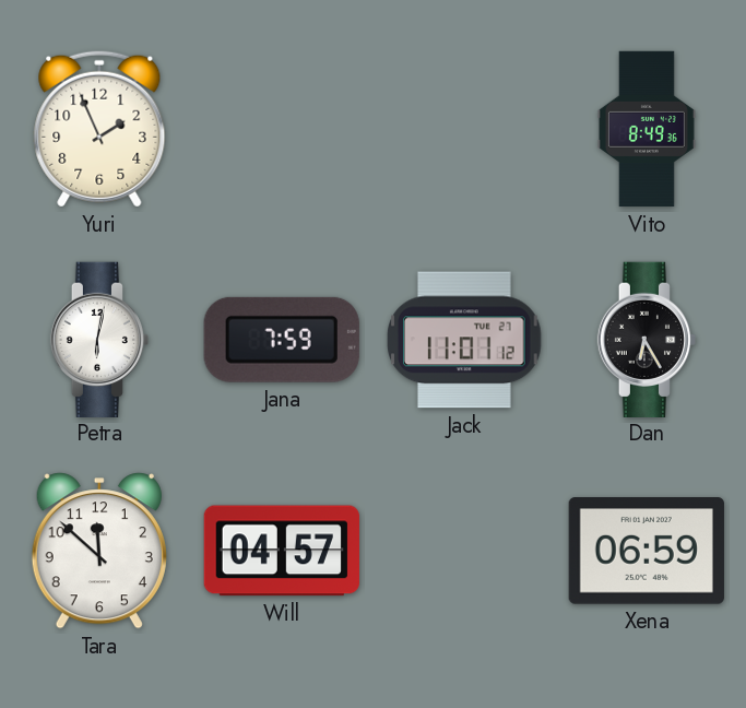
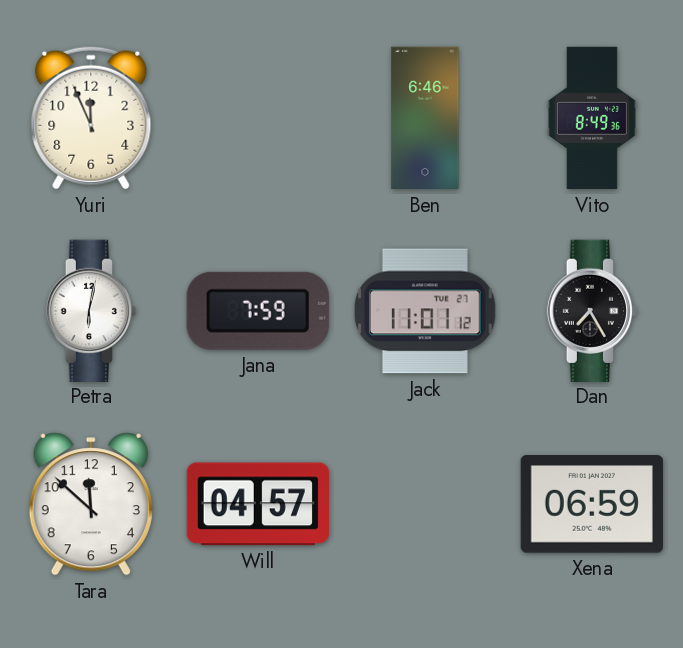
Yuri: 1:56 -> 11:56 (91, 118)
Ben: none -> 6:46 (425, 118)
Dan: 6:25 -> 7:25 (591, 310)
